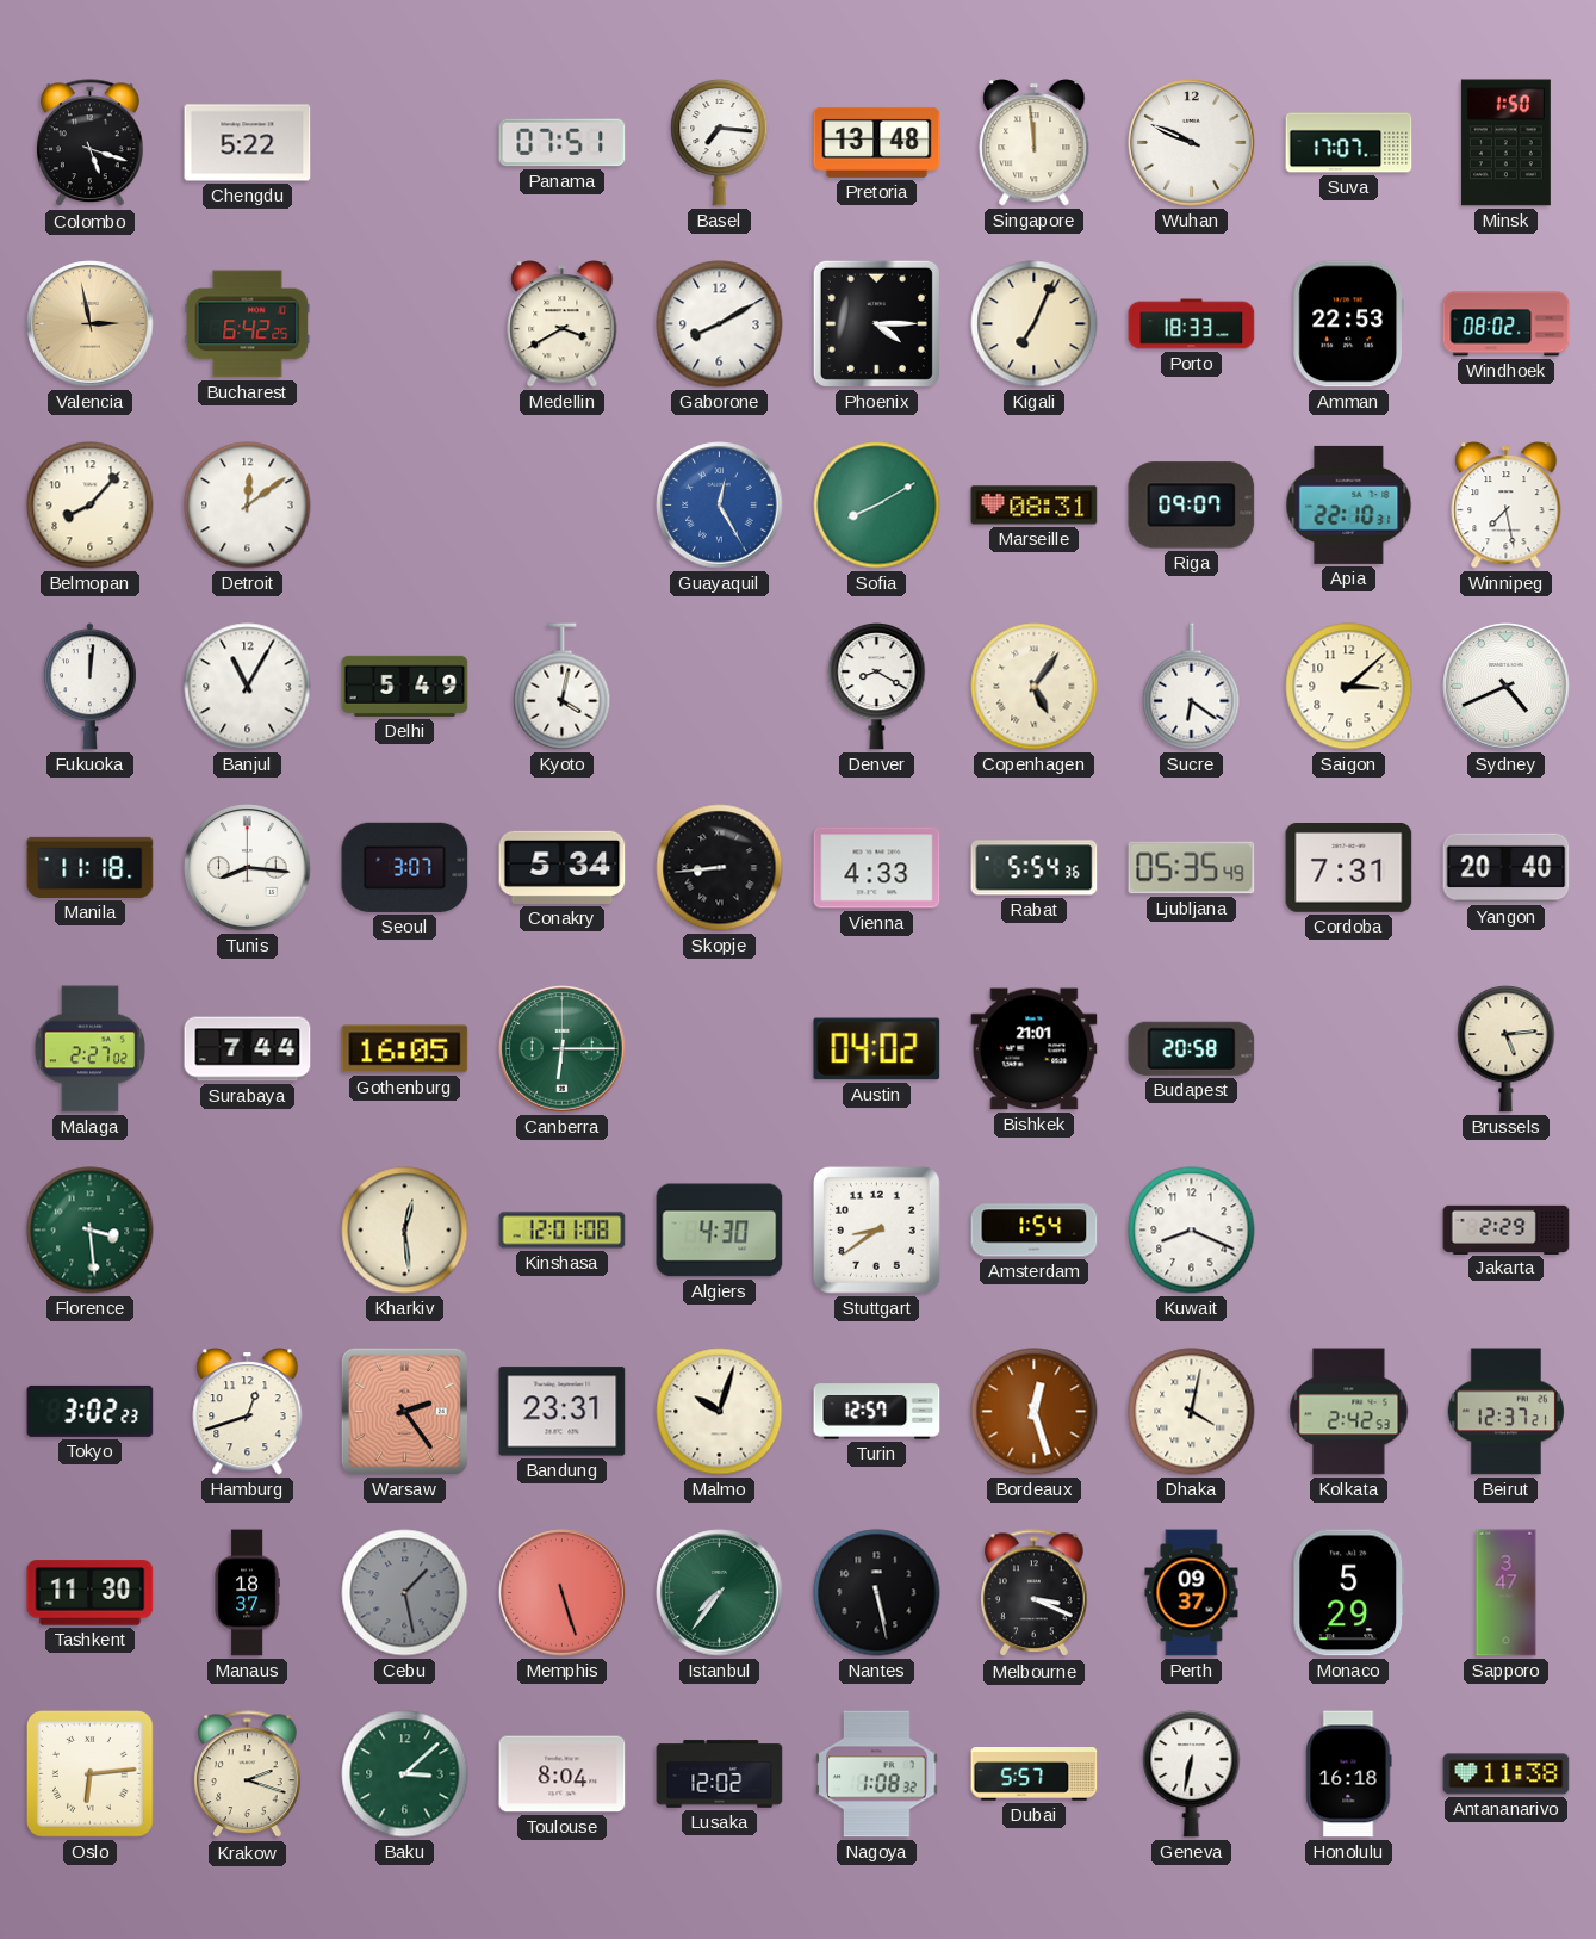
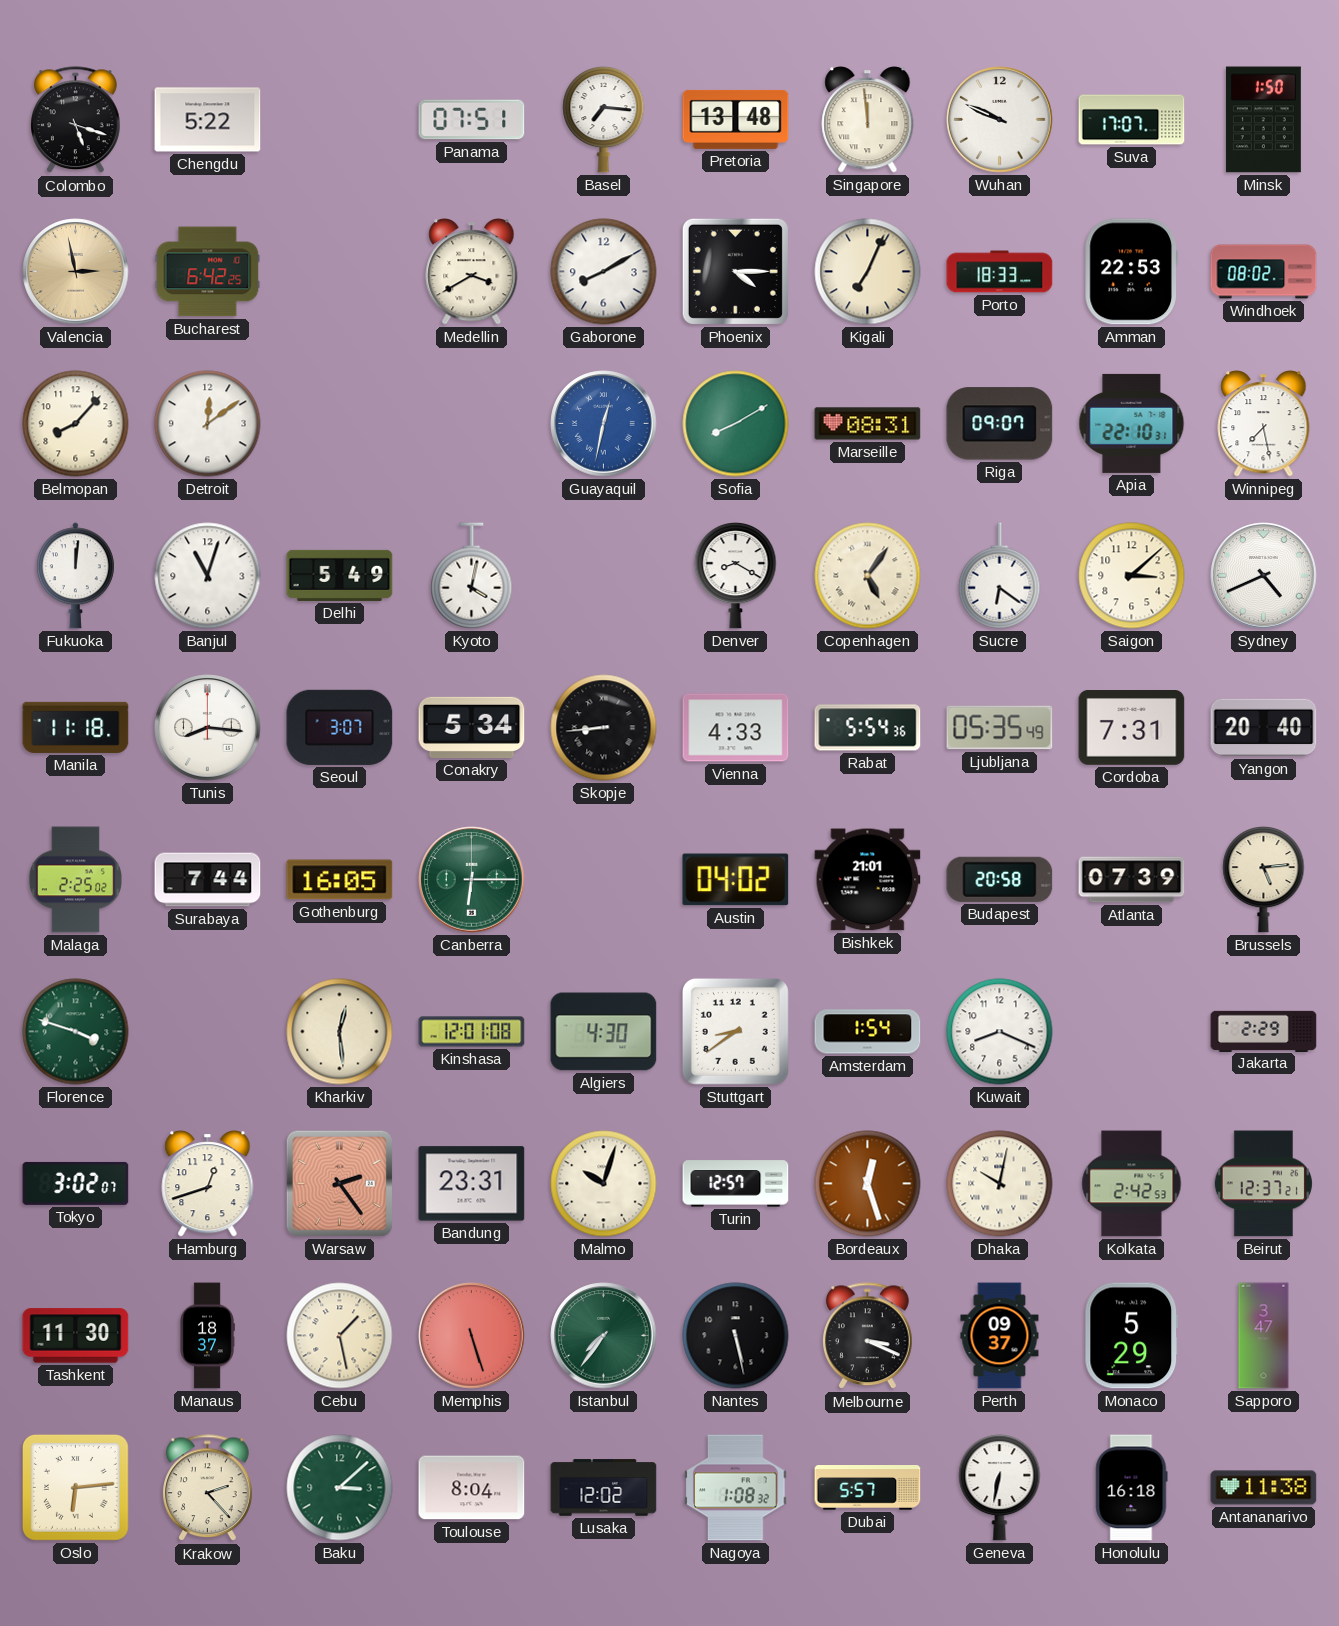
Guayaquil: 12:25 -> 12:32 (604, 424)
Banjul: 11:05 -> 11:03 (208, 576)
Malaga: 2:27 -> 2:25 (75, 880)
Atlanta: none -> 07:39 (1132, 880)
Florence: 3:29 -> 3:48 (76, 1032)
Tokyo: 3:02:23 -> 3:02:07 (76, 1183)
Dhaka: 4:02 -> 10:02 (1000, 1184)
Cebu dial: grey -> cream (340, 1336)
Krakow: 2:18 -> 2:23 (208, 1488)
